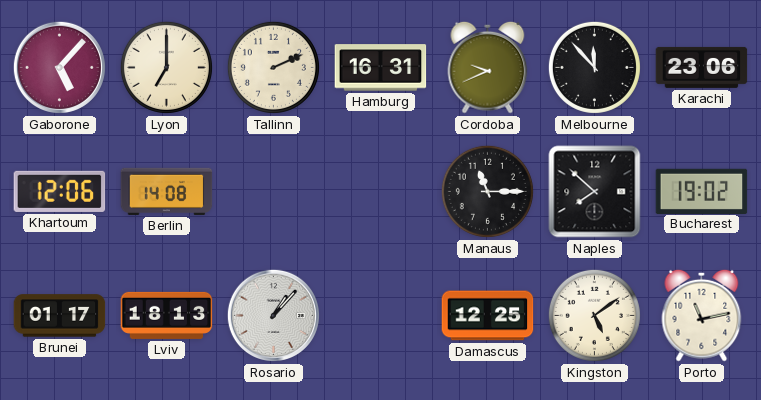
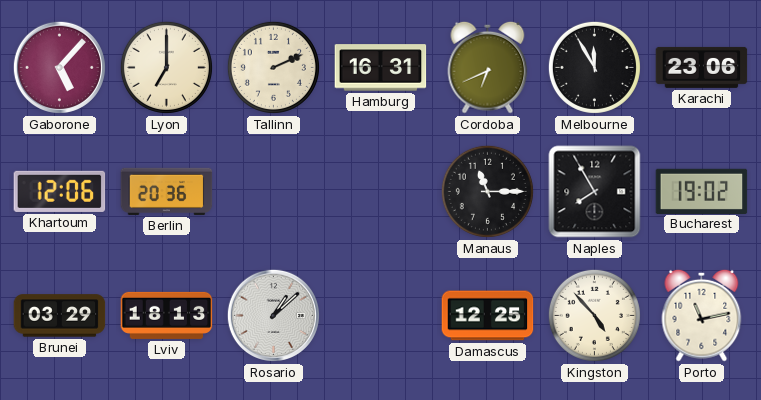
Cordoba: 9:41 -> 6:41 (488, 67)
Melbourne: 11:53 -> 11:55 (594, 67)
Berlin: 14:08 -> 20:36 (167, 191)
Naples: 7:52 -> 7:55 (595, 192)
Brunei: 01:17 -> 03:29 (60, 316)
Rosario: 1:07 -> 1:08 (273, 315)
Kingston: 5:09 -> 4:53 (594, 315)
